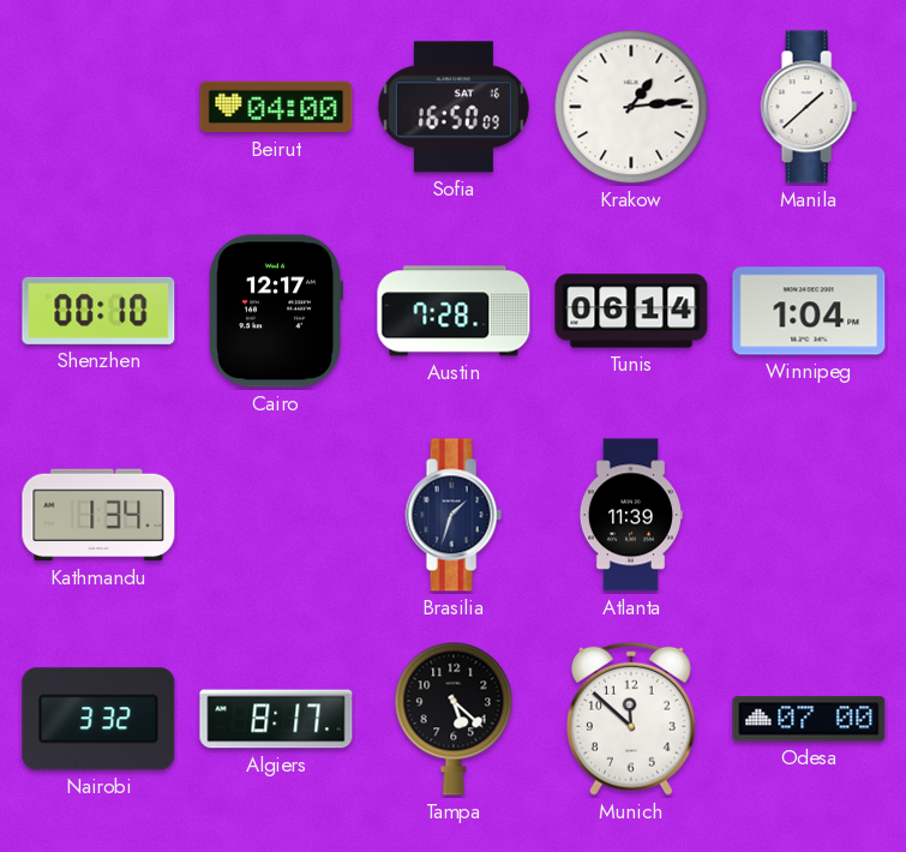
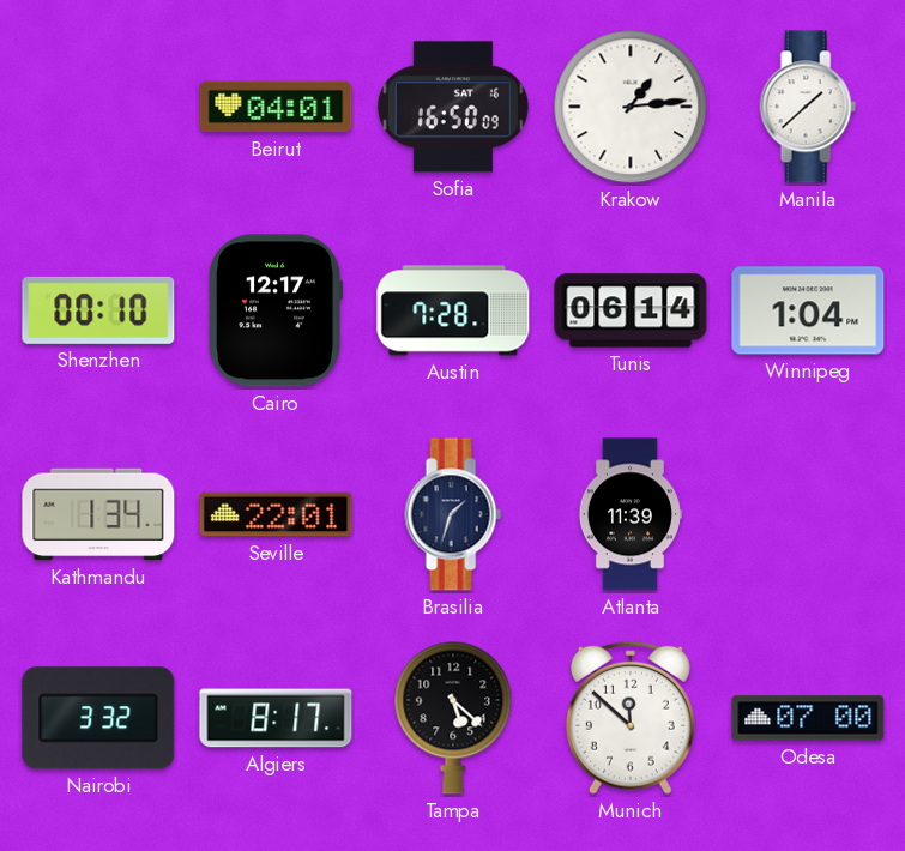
Beirut: 04:00 -> 04:01 (276, 107)
Seville: none -> 22:01 (276, 514)
